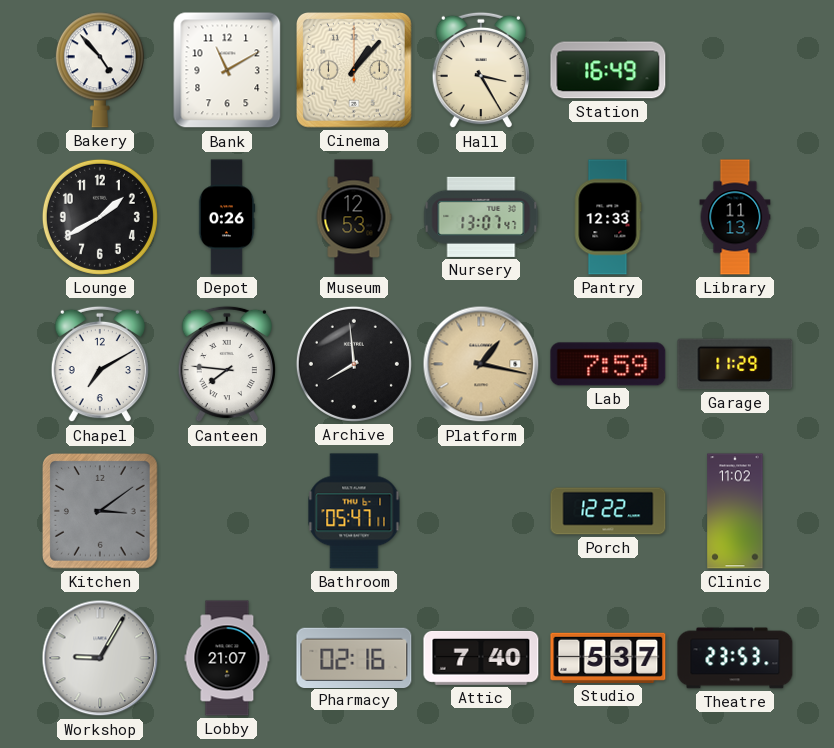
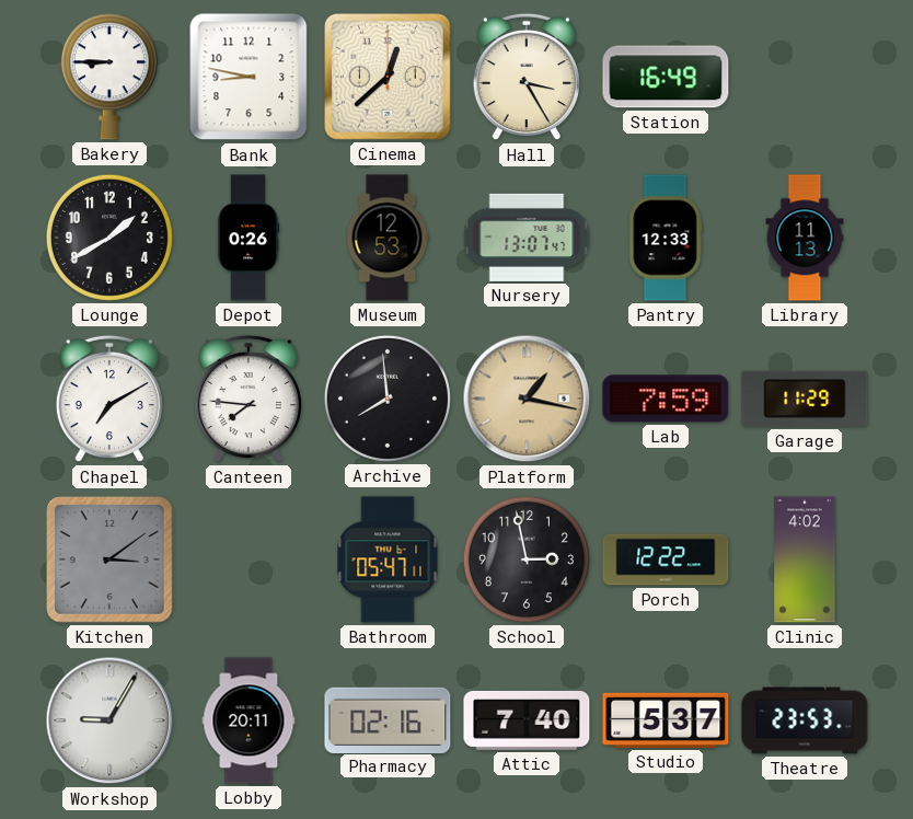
Bakery: 4:53 -> 8:45 (109, 77)
Bank: 11:10 -> 8:47 (249, 77)
Cinema: 1:07 -> 12:38 (389, 78)
School: none -> 2:58 (527, 560)
Clinic: 11:02 -> 4:02 (805, 560)
Lobby: 21:07 -> 20:11 (249, 720)
